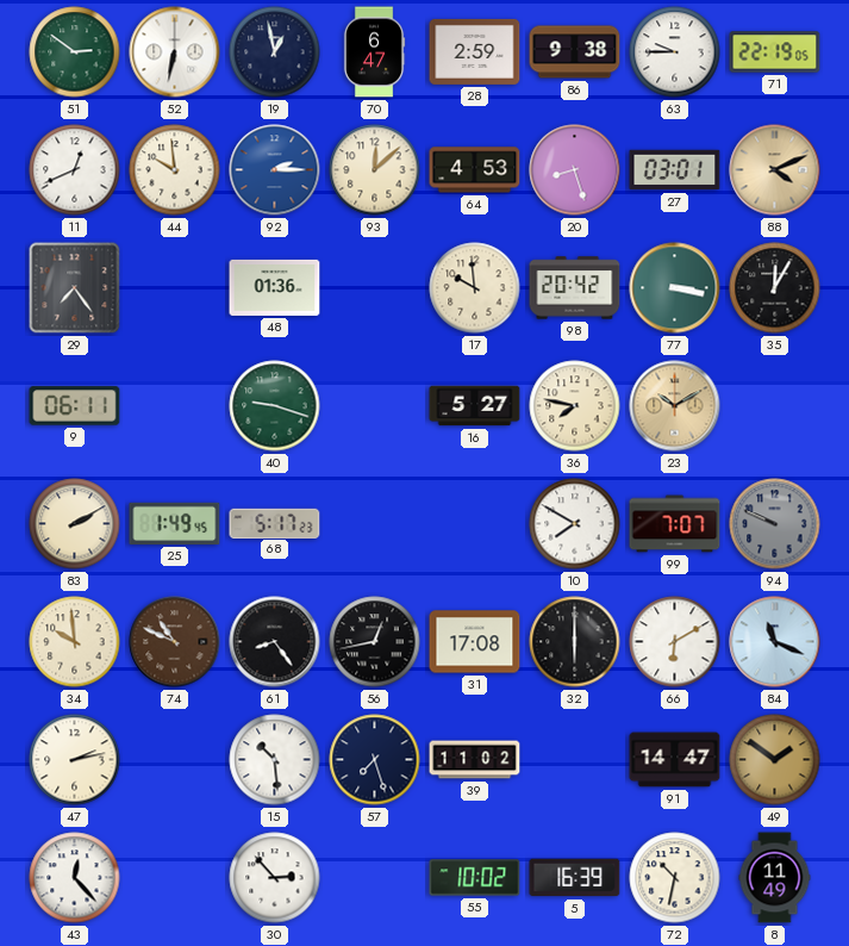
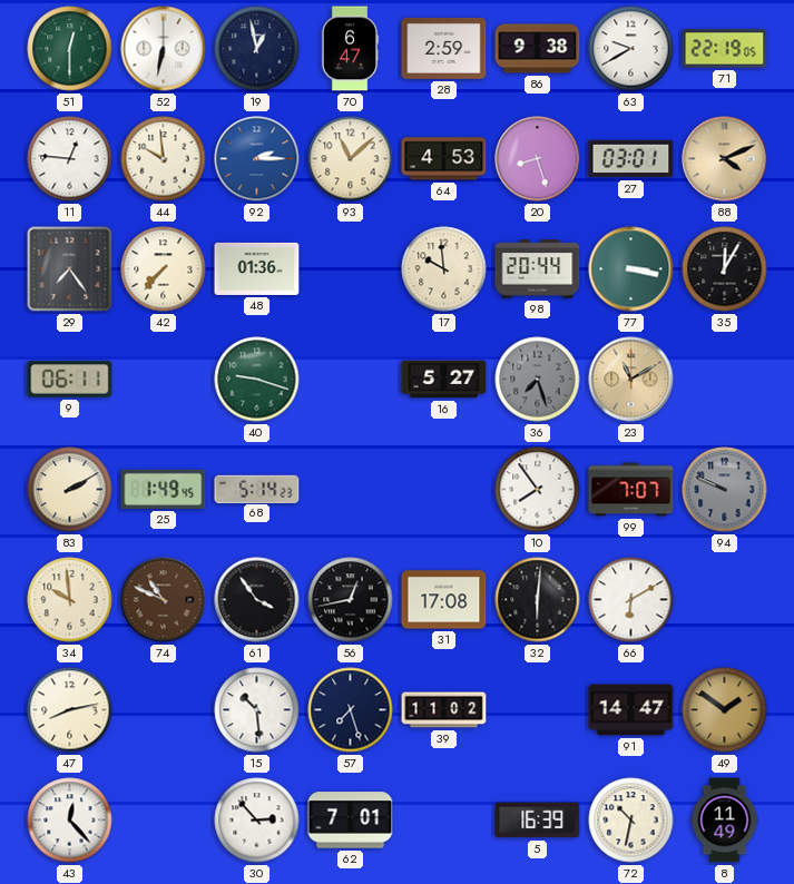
51: 2:51 -> 12:30 (70, 49)
63: 9:45 -> 9:40 (631, 49)
11: 12:41 -> 12:46 (70, 159)
93: 12:08 -> 11:08 (351, 159)
42: none -> 7:37 (164, 269)
98: 20:42 -> 20:44 (538, 269)
36: 7:47 -> 7:27 (538, 380)
36 dial: cream -> grey (538, 380)
23: 10:10 -> 11:10 (631, 380)
68: 5:17 -> 5:14 (257, 489)
10: 7:50 -> 7:54 (538, 490)
61: 8:24 -> 3:54 (257, 600)
32: 6:00 -> 6:01 (538, 600)
84: 11:19 -> none (775, 642)
47: 2:13 -> 8:13 (70, 710)
62: none -> 7:01 (351, 821)
55: 10:02 -> none (475, 878)
